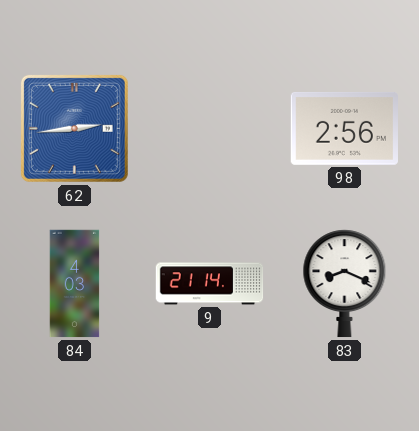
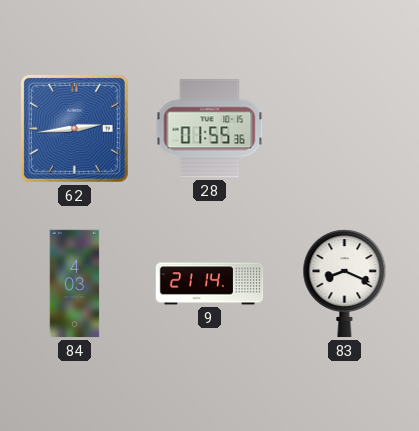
28: none -> 01:55 (210, 129)
98: 2:56 -> none (344, 128)
